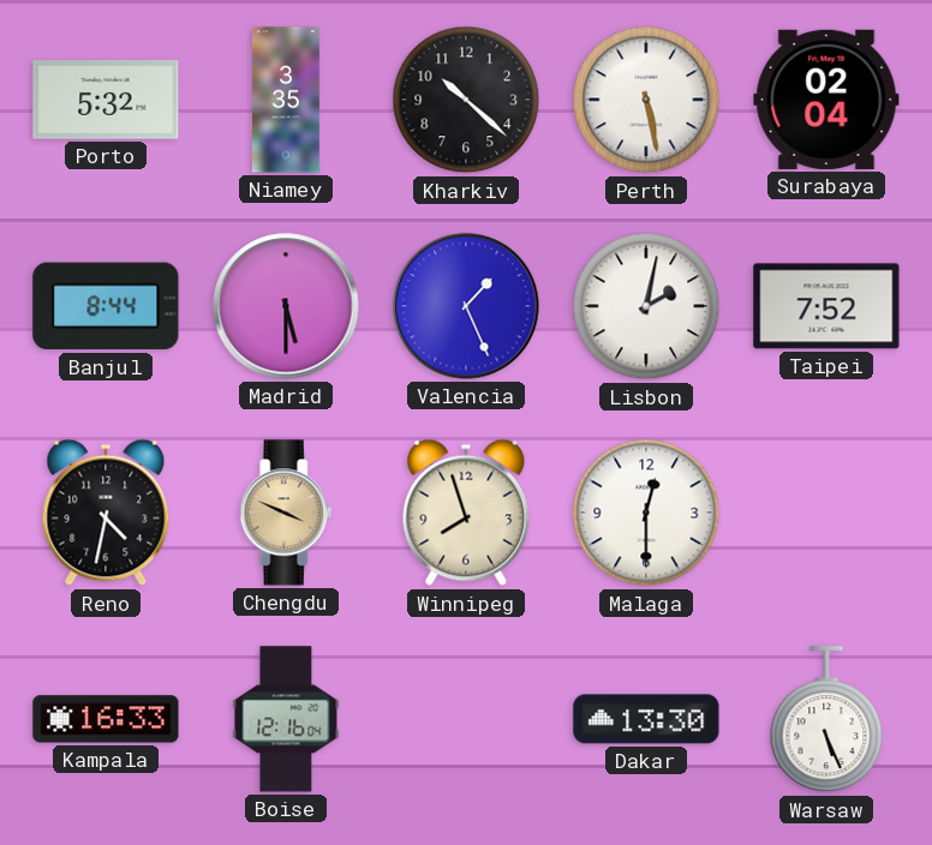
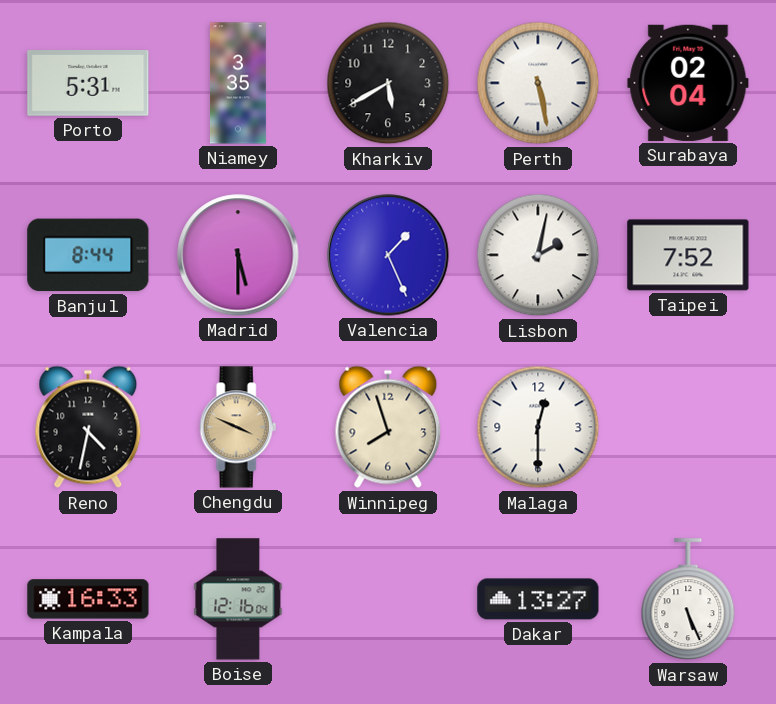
Porto: 5:32 -> 5:31 (88, 83)
Kharkiv: 10:22 -> 5:40 (388, 83)
Dakar: 13:30 -> 13:27 (538, 599)
